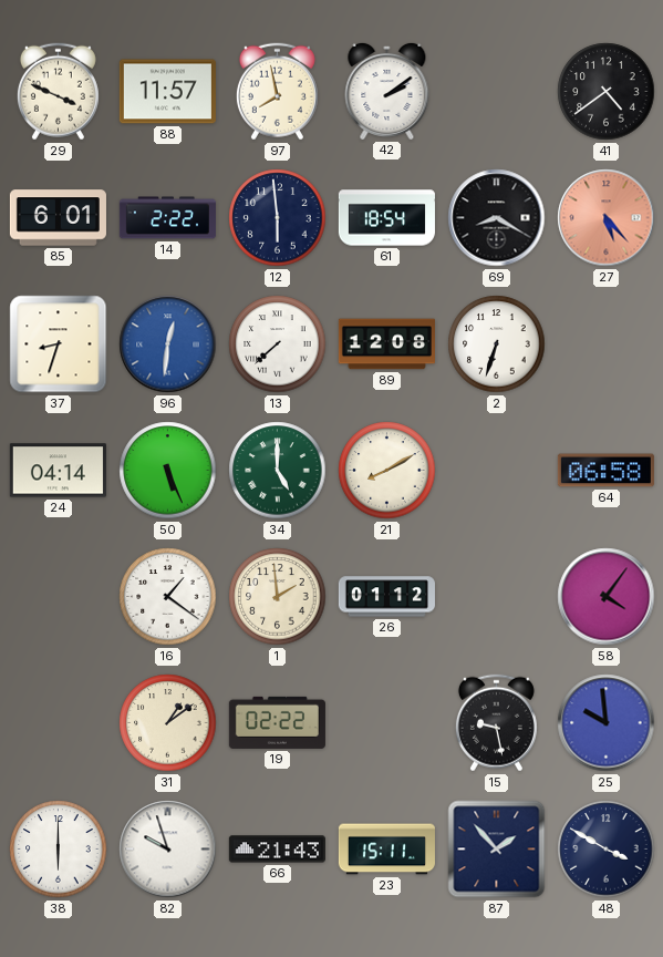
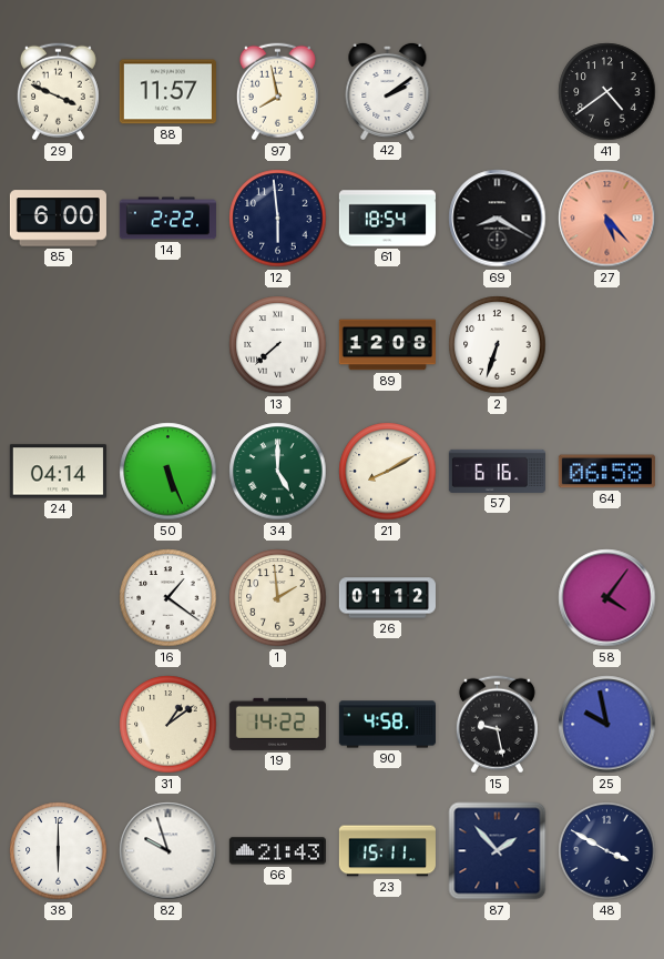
85: 6:01 -> 6:00 (58, 219)
37: 8:33 -> none (59, 344)
96: 12:31 -> none (168, 344)
57: none -> 6:16 (497, 471)
19: 02:22 -> 14:22 (277, 724)
90: none -> 4:58 (387, 725)
25: 9:59 -> 9:58 (607, 725)
